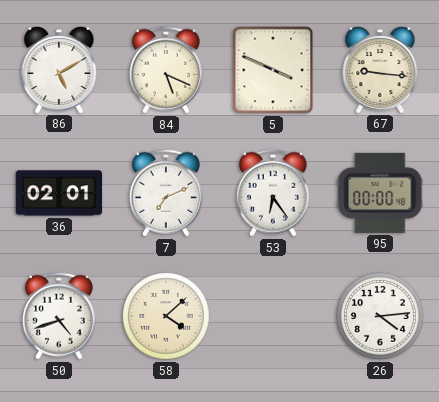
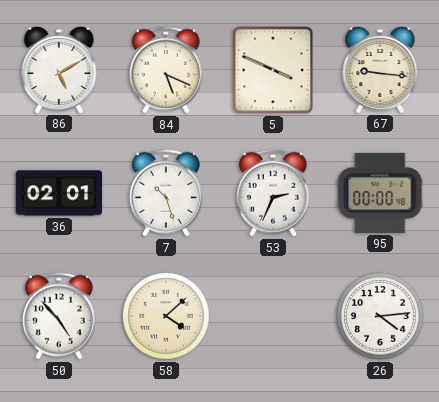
7: 7:11 -> 10:27 (166, 193)
53: 6:24 -> 2:34 (273, 193)
50: 4:42 -> 4:53 (59, 316)
